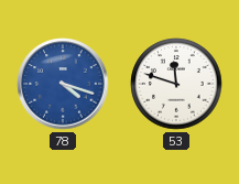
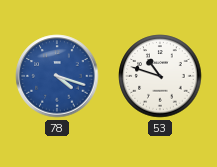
53: 11:48 -> 10:48 (160, 76)
